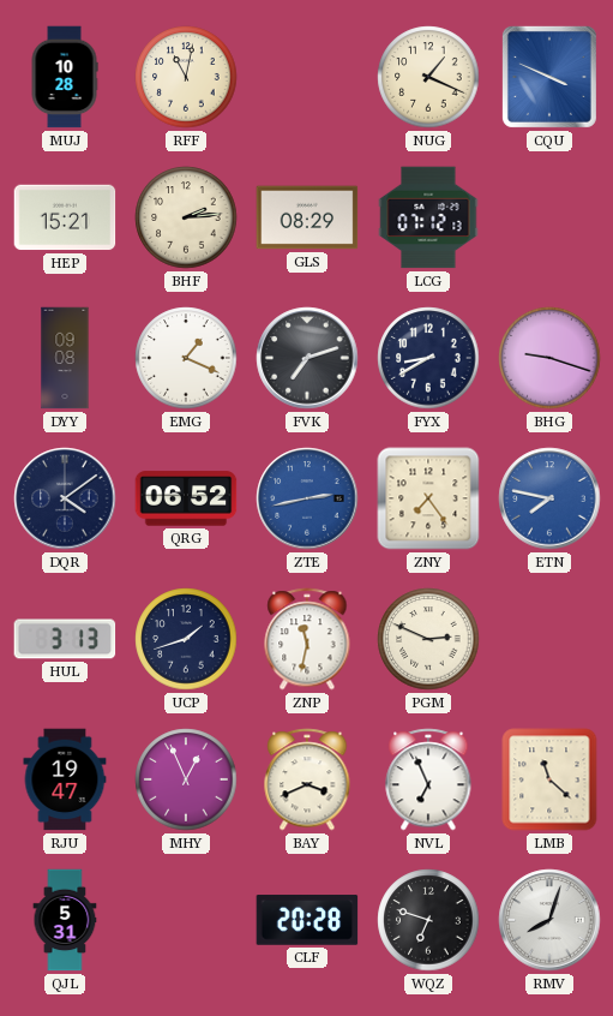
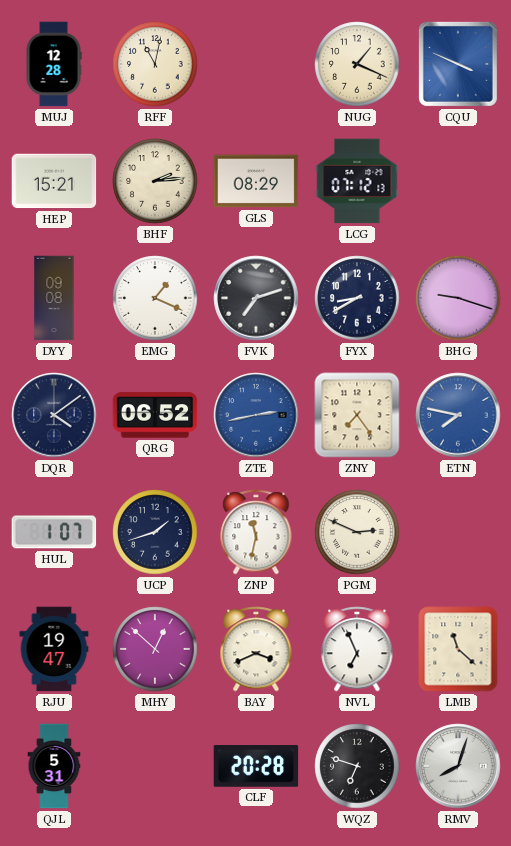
MUJ: 10:28 -> 12:28 (54, 64)
HUL: 3:13 -> 1:07 (54, 532)
MHY: 12:56 -> 12:52 (155, 649)
